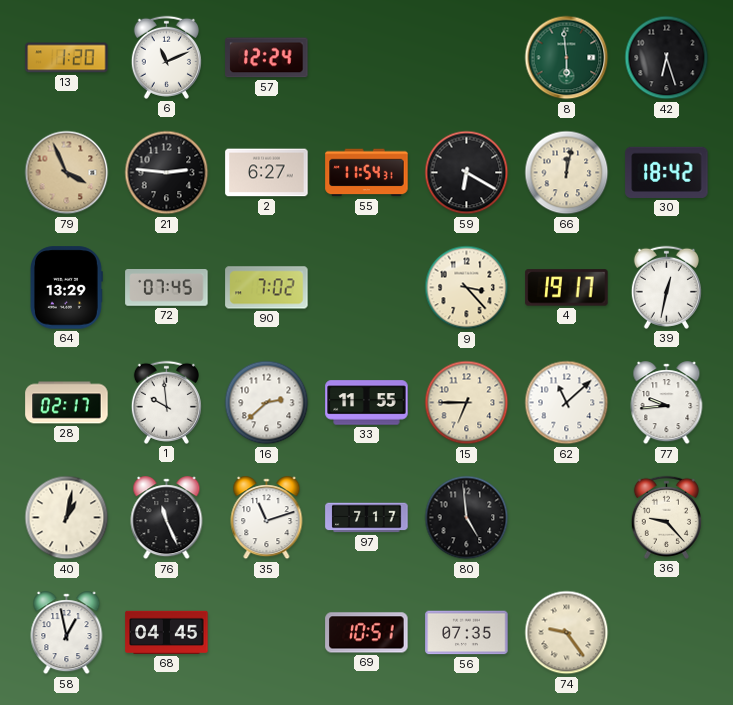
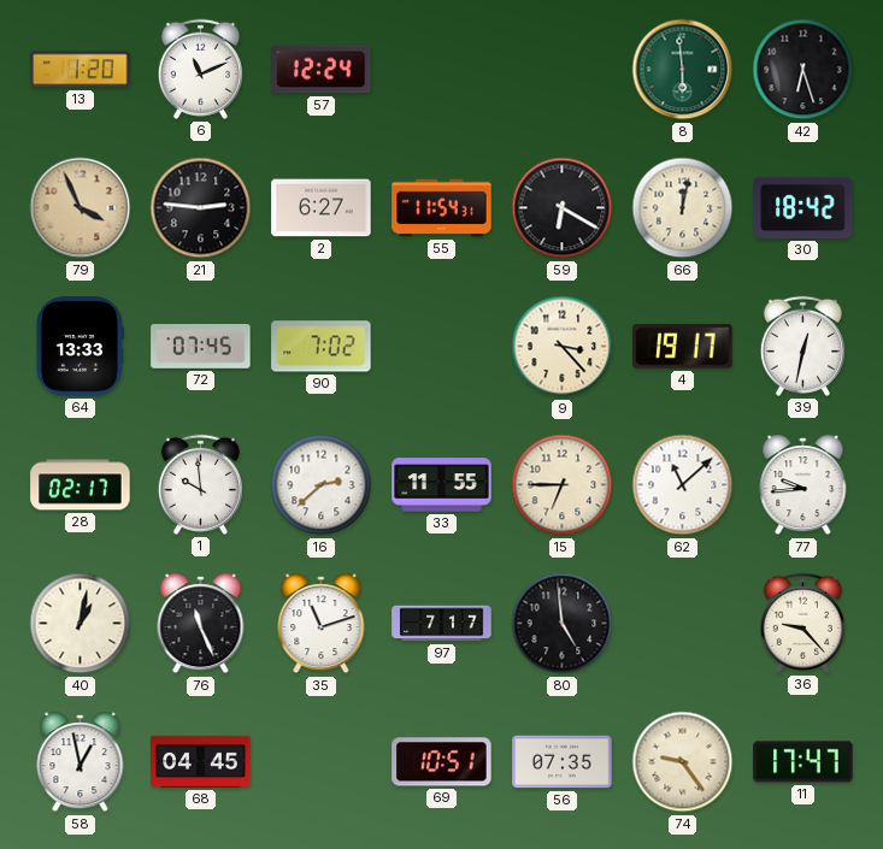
64: 13:29 -> 13:33 (80, 347)
11: none -> 17:47 (803, 762)
